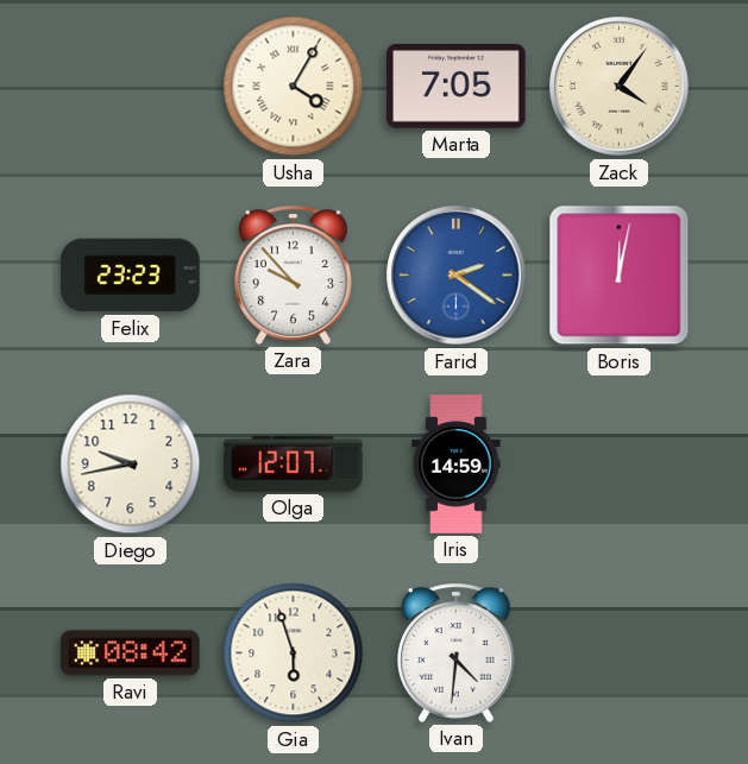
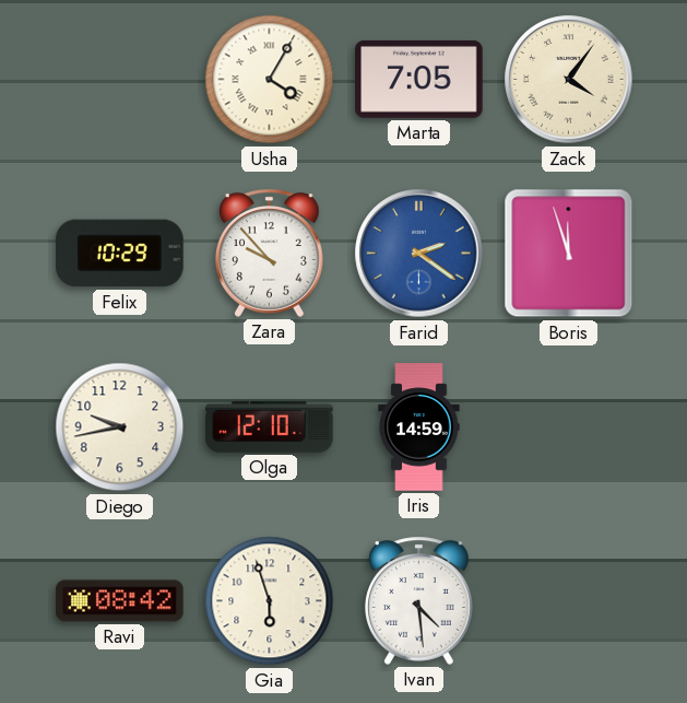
Felix: 23:23 -> 10:29 (120, 254)
Boris: 12:02 -> 11:57 (569, 254)
Olga: 12:07 -> 12:10 (270, 426)
Ivan: 4:31 -> 4:29 (419, 600)
